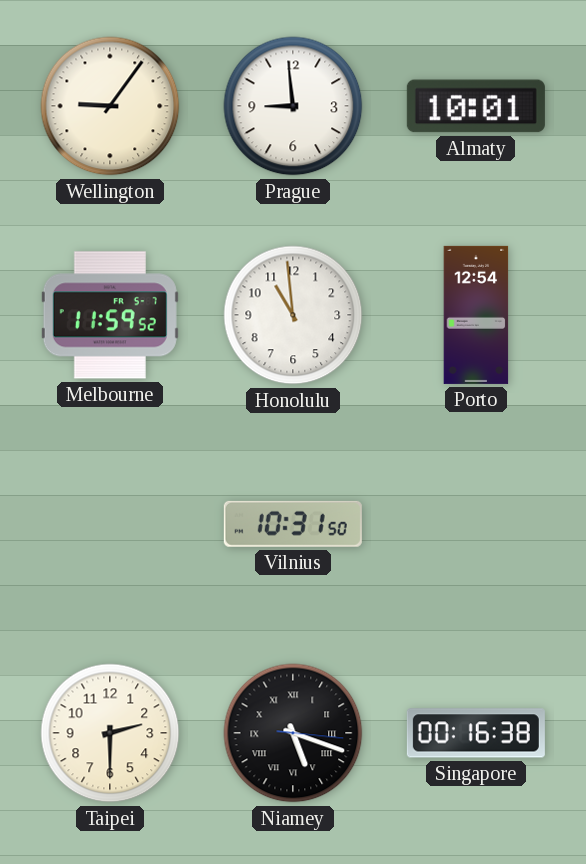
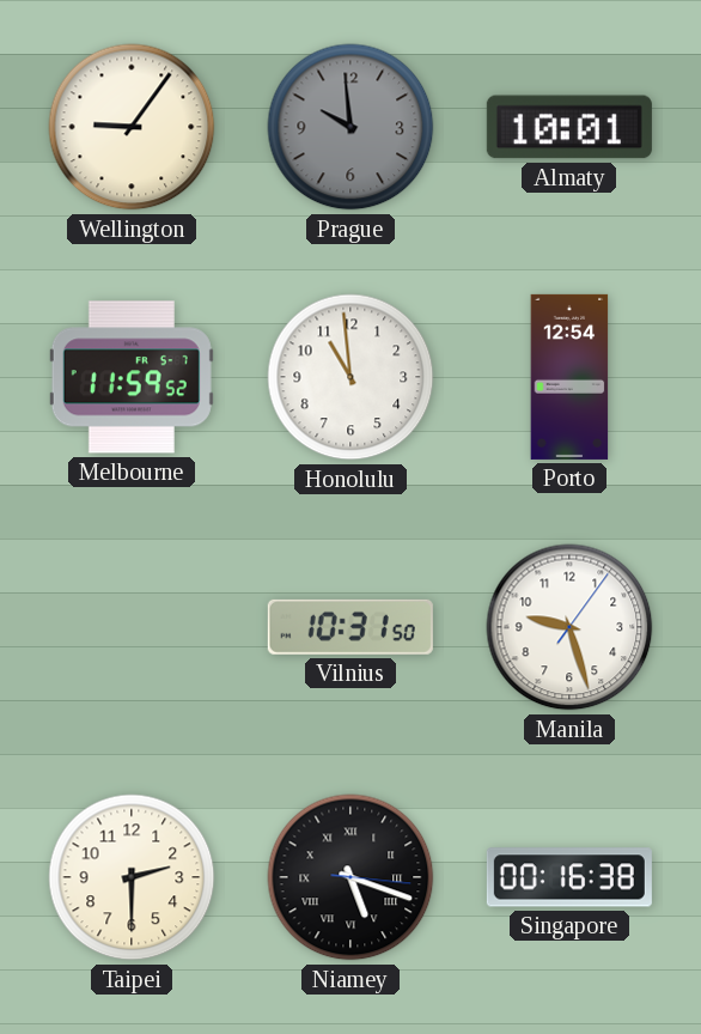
Prague: 8:59 -> 9:59 (350, 127)
Prague dial: white -> grey (350, 127)
Manila: none -> 9:27 (569, 627)
